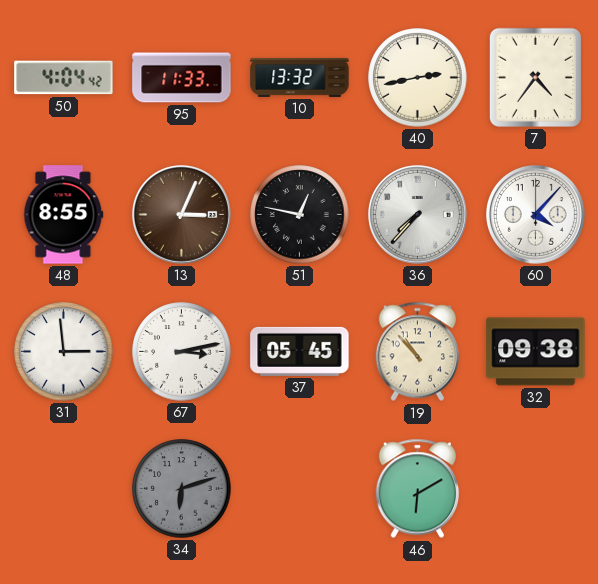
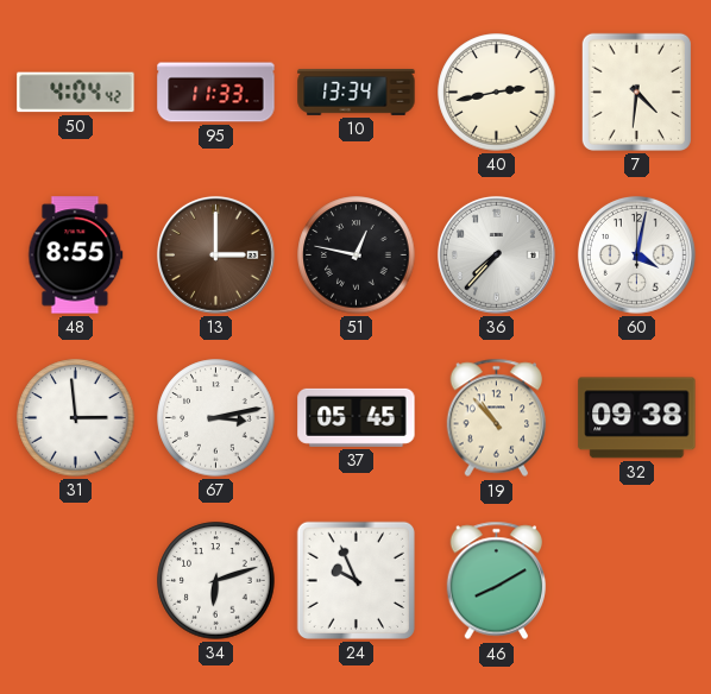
10: 13:32 -> 13:34 (357, 92)
7: 4:36 -> 4:31 (636, 92)
13: 3:04 -> 3:00 (215, 254)
60: 4:07 -> 4:02 (636, 254)
34 dial: grey -> white (216, 581)
24: none -> 9:56 (355, 580)
46: 6:10 -> 8:10 (497, 581)
